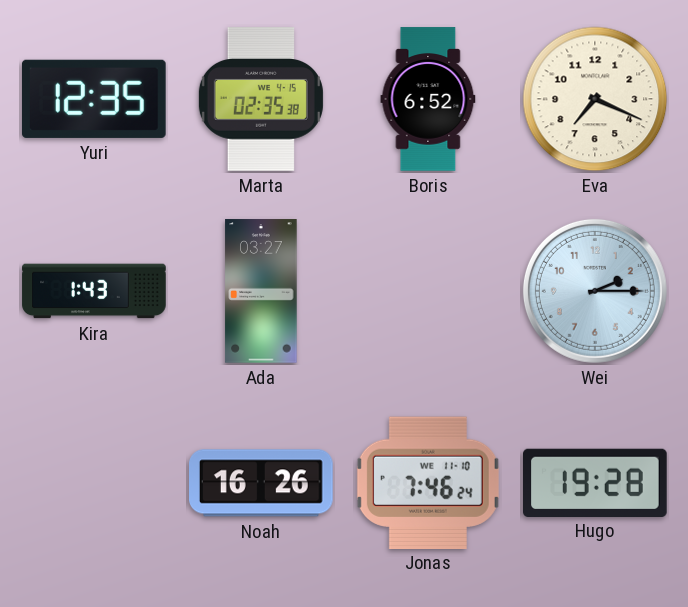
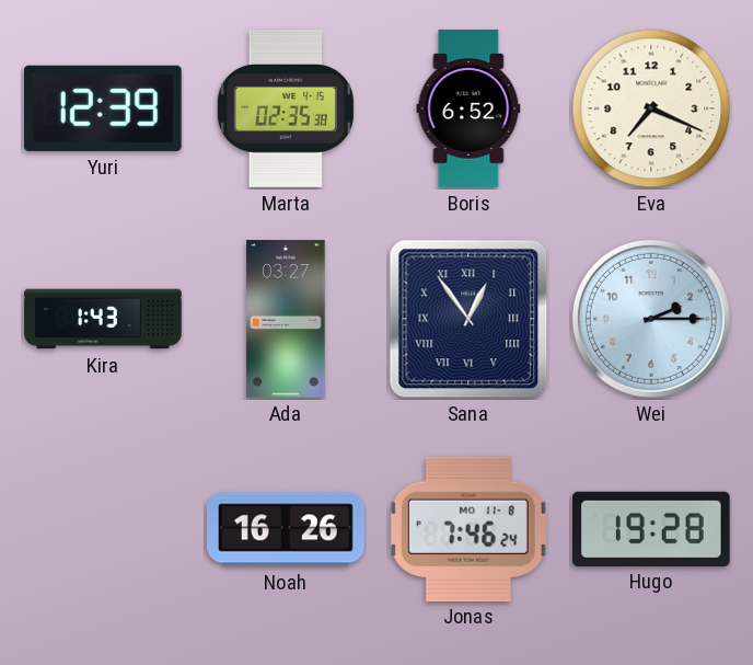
Yuri: 12:35 -> 12:39 (103, 108)
Sana: none -> 12:54 (468, 319)
Jonas date: WE 11-10 -> MO 11-8 (468, 528)
